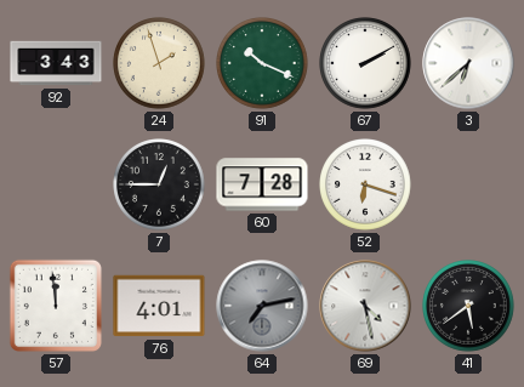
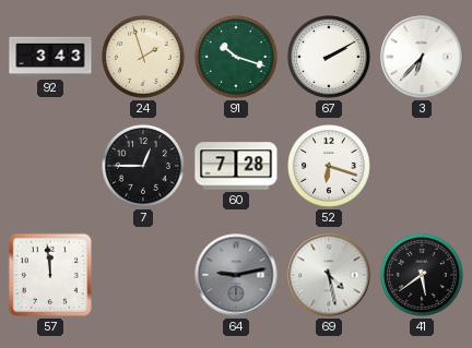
91: 10:19 -> 10:18 (236, 57)
3: 6:38 -> 6:37 (422, 57)
76: 4:01 -> none (159, 306)
64: 7:13 -> 9:13 (236, 275)
